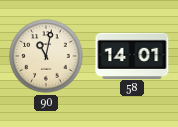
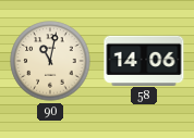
58: 14:01 -> 14:06 (144, 60)
